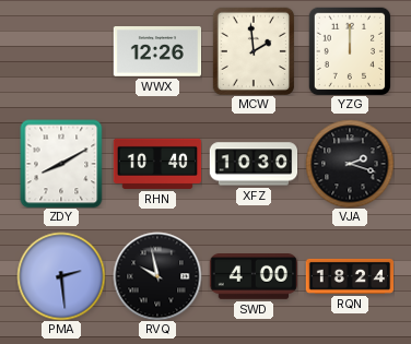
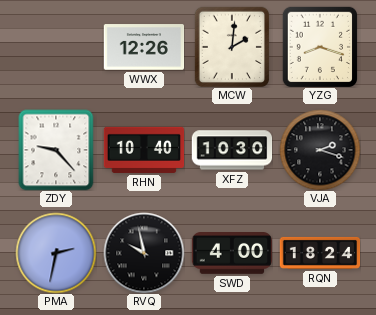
MCW: 1:59 -> 2:01 (231, 47)
YZG: 12:00 -> 8:18 (319, 47)
ZDY: 8:10 -> 9:23 (56, 150)
PMA: 2:29 -> 2:32 (56, 253)
